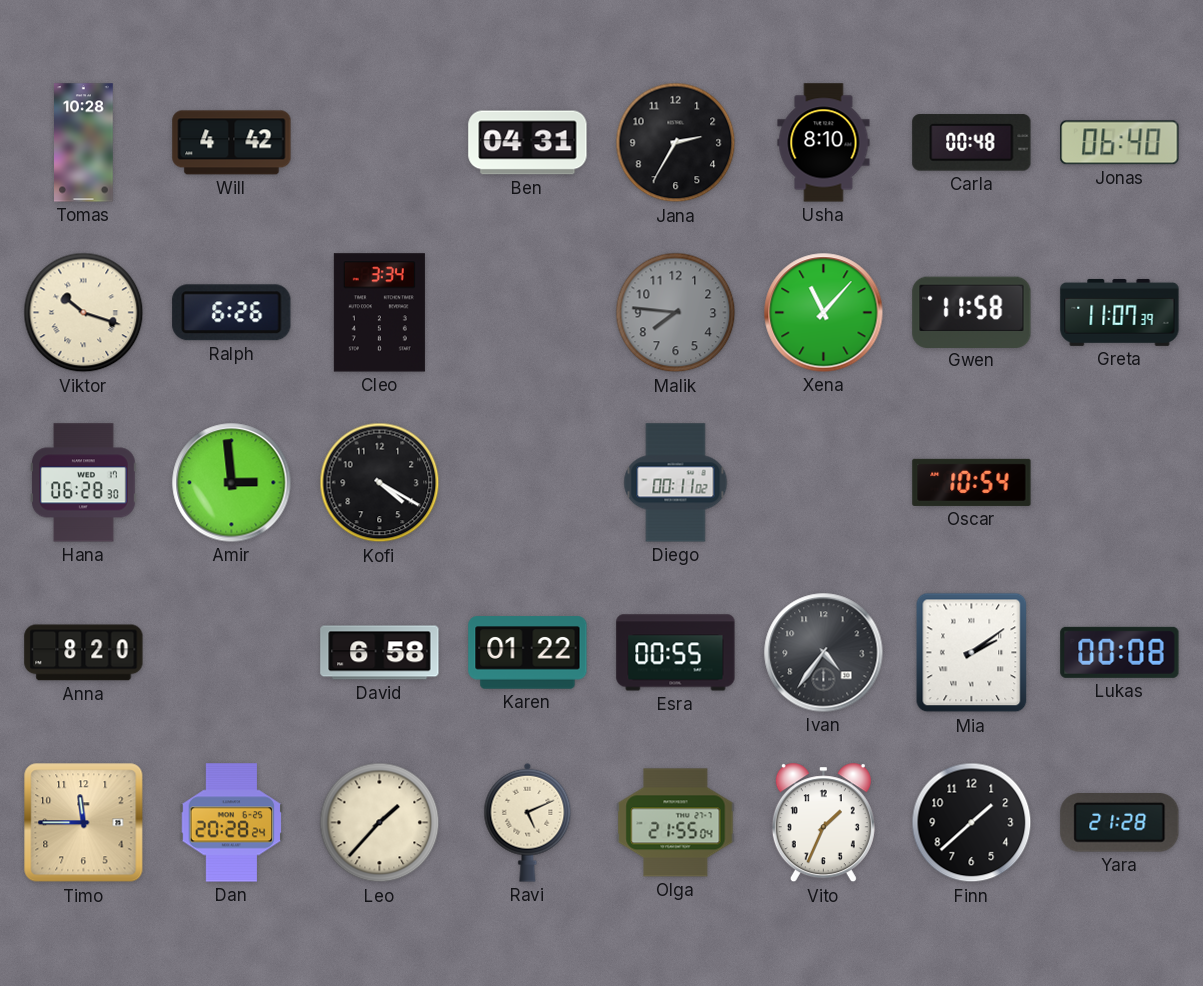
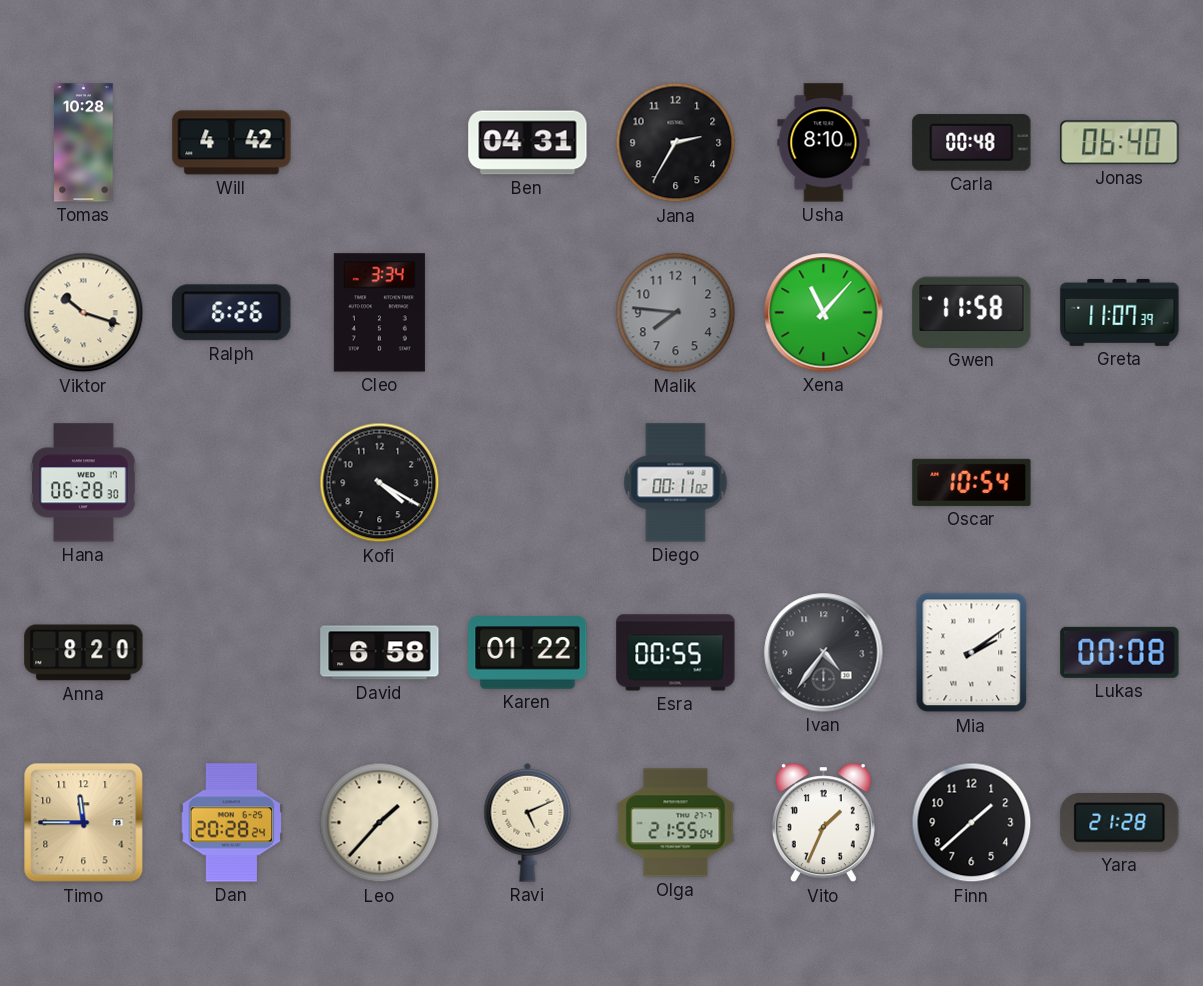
Amir: 2:59 -> none (232, 483)
